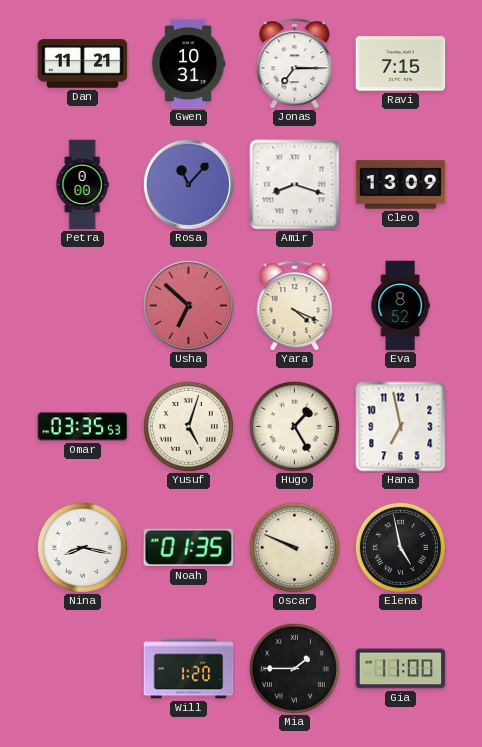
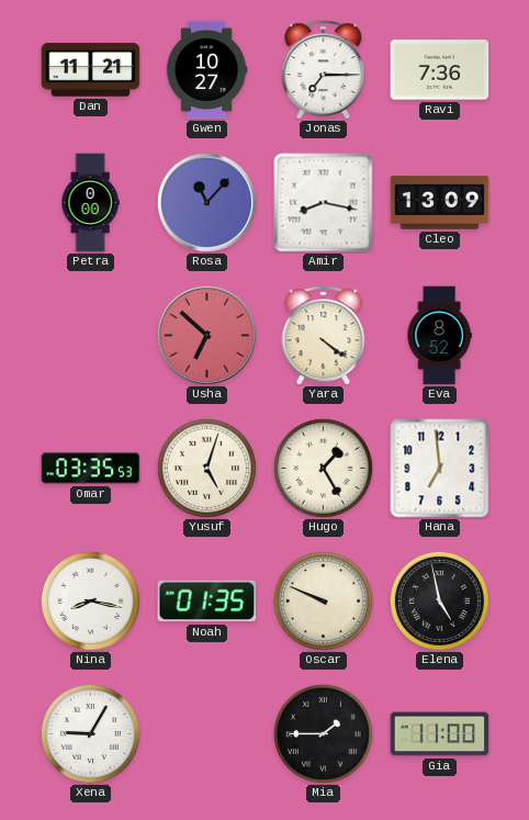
Gwen: 10:31 -> 10:27 (206, 70)
Ravi: 7:15 -> 7:36 (440, 70)
Amir: 8:18 -> 8:17 (324, 203)
Yara: 4:19 -> 4:21 (324, 336)
Hana: 6:58 -> 6:59 (440, 469)
Xena: none -> 9:05 (90, 733)
Will: 1:20 -> none (189, 669)
